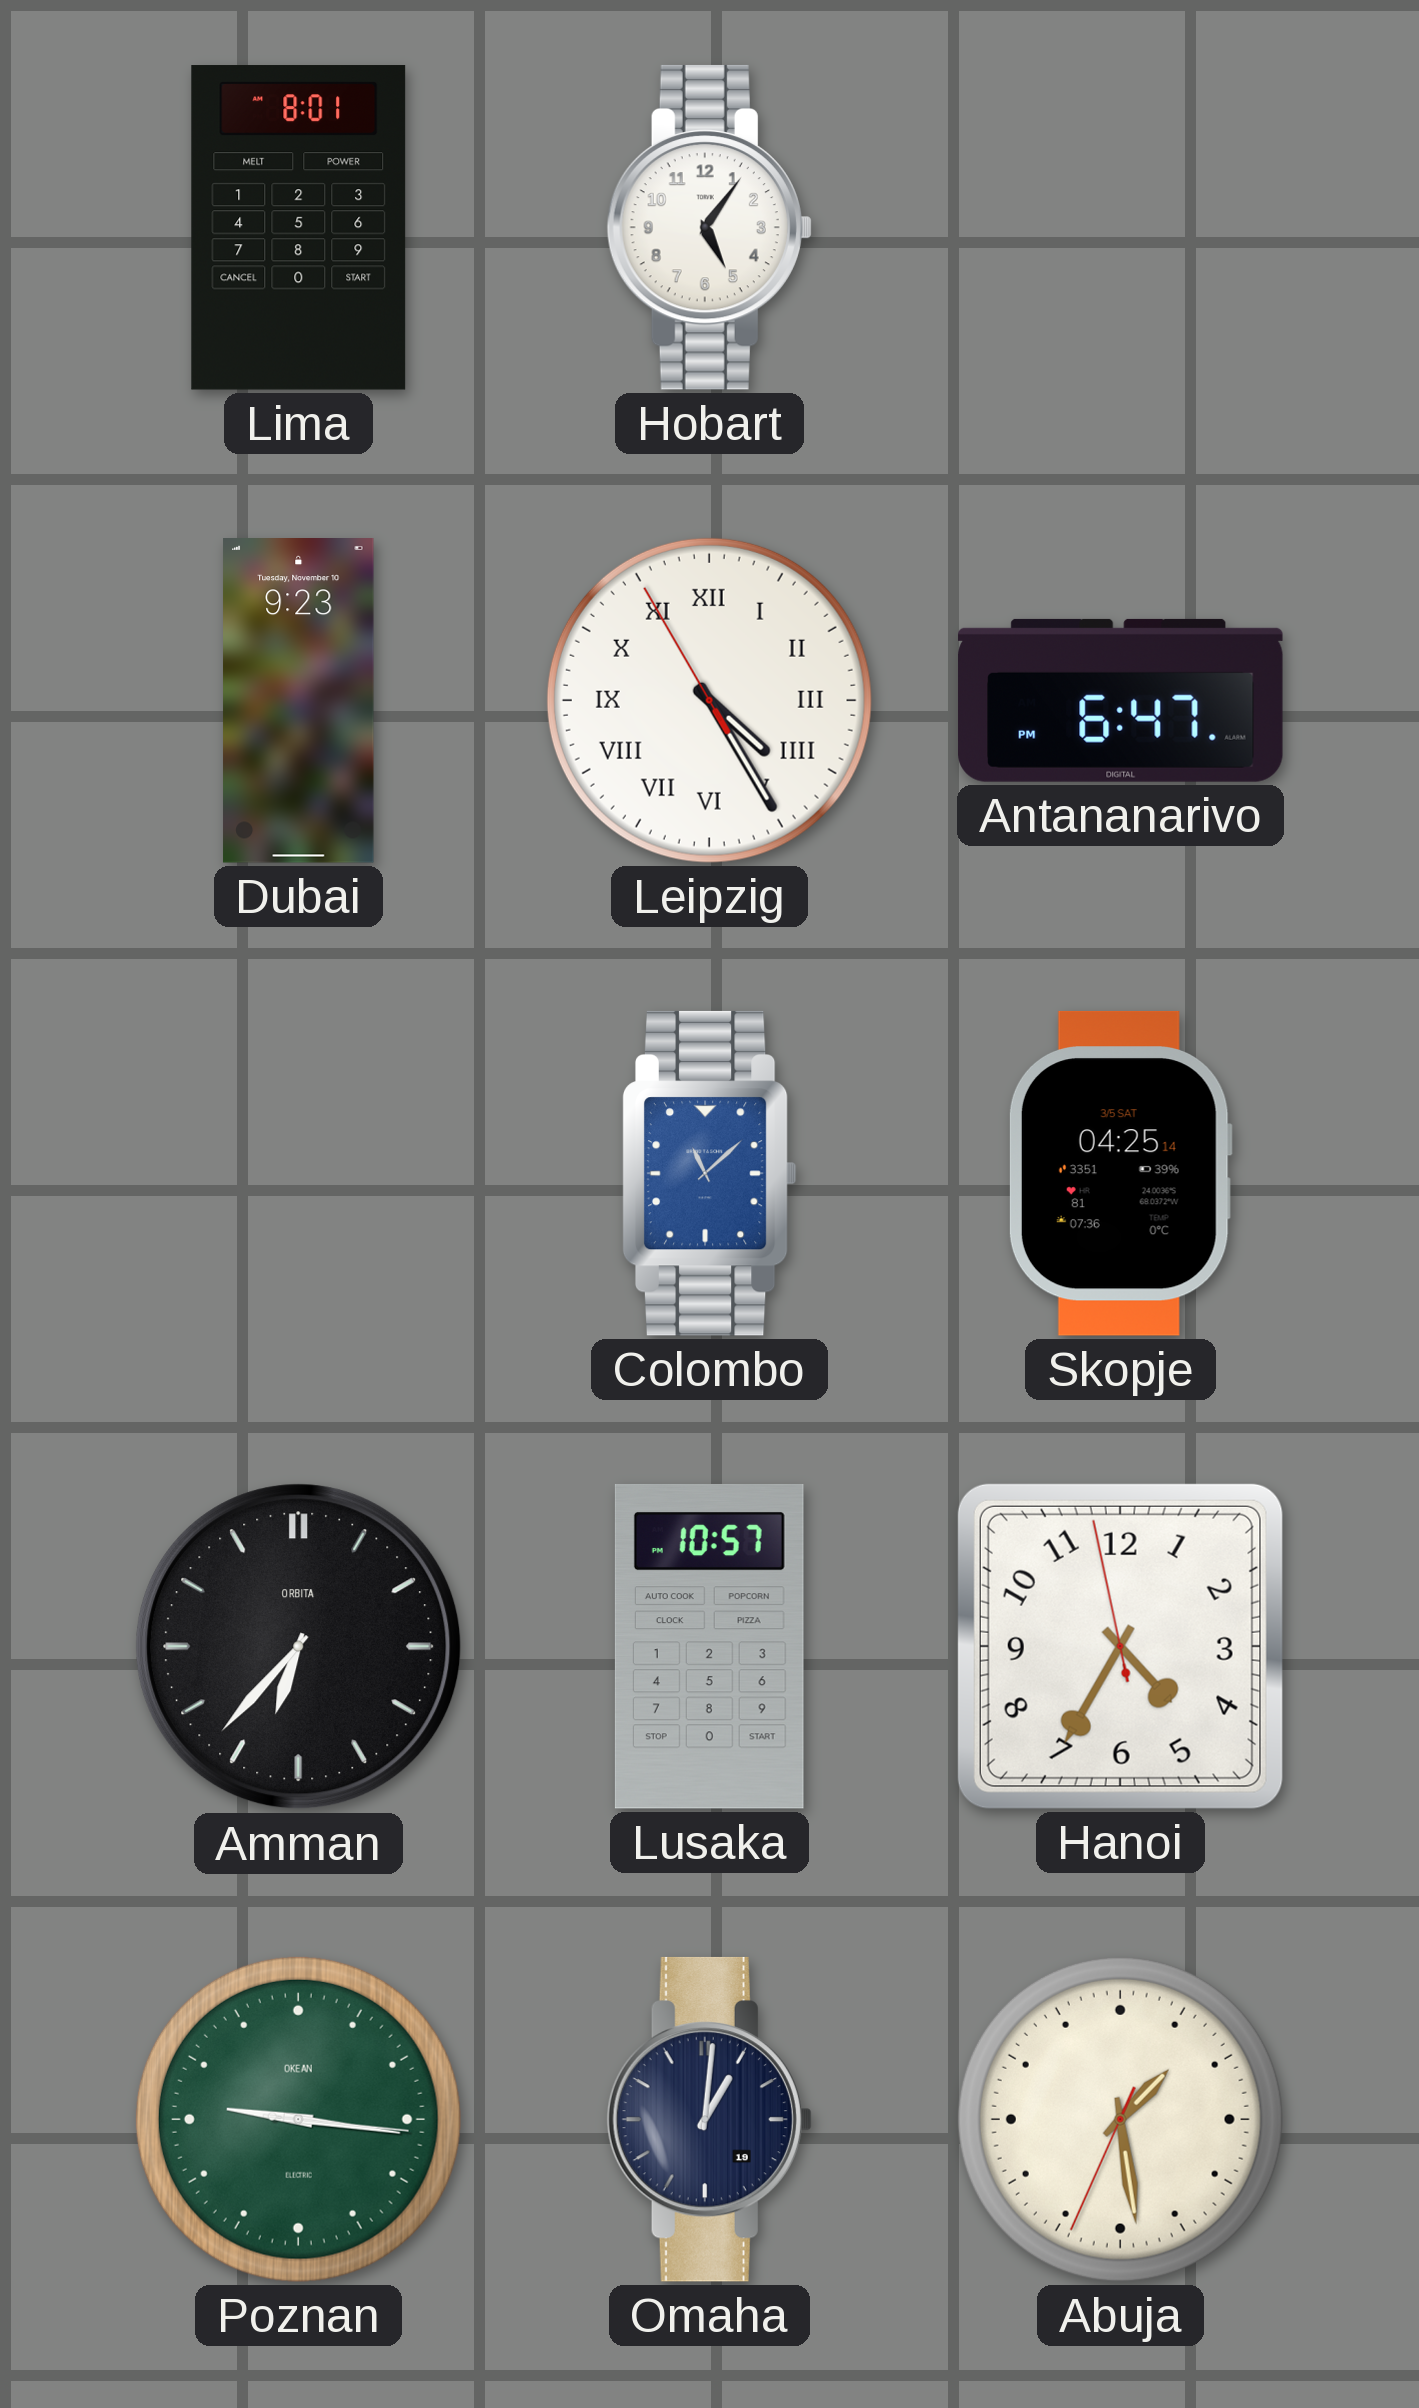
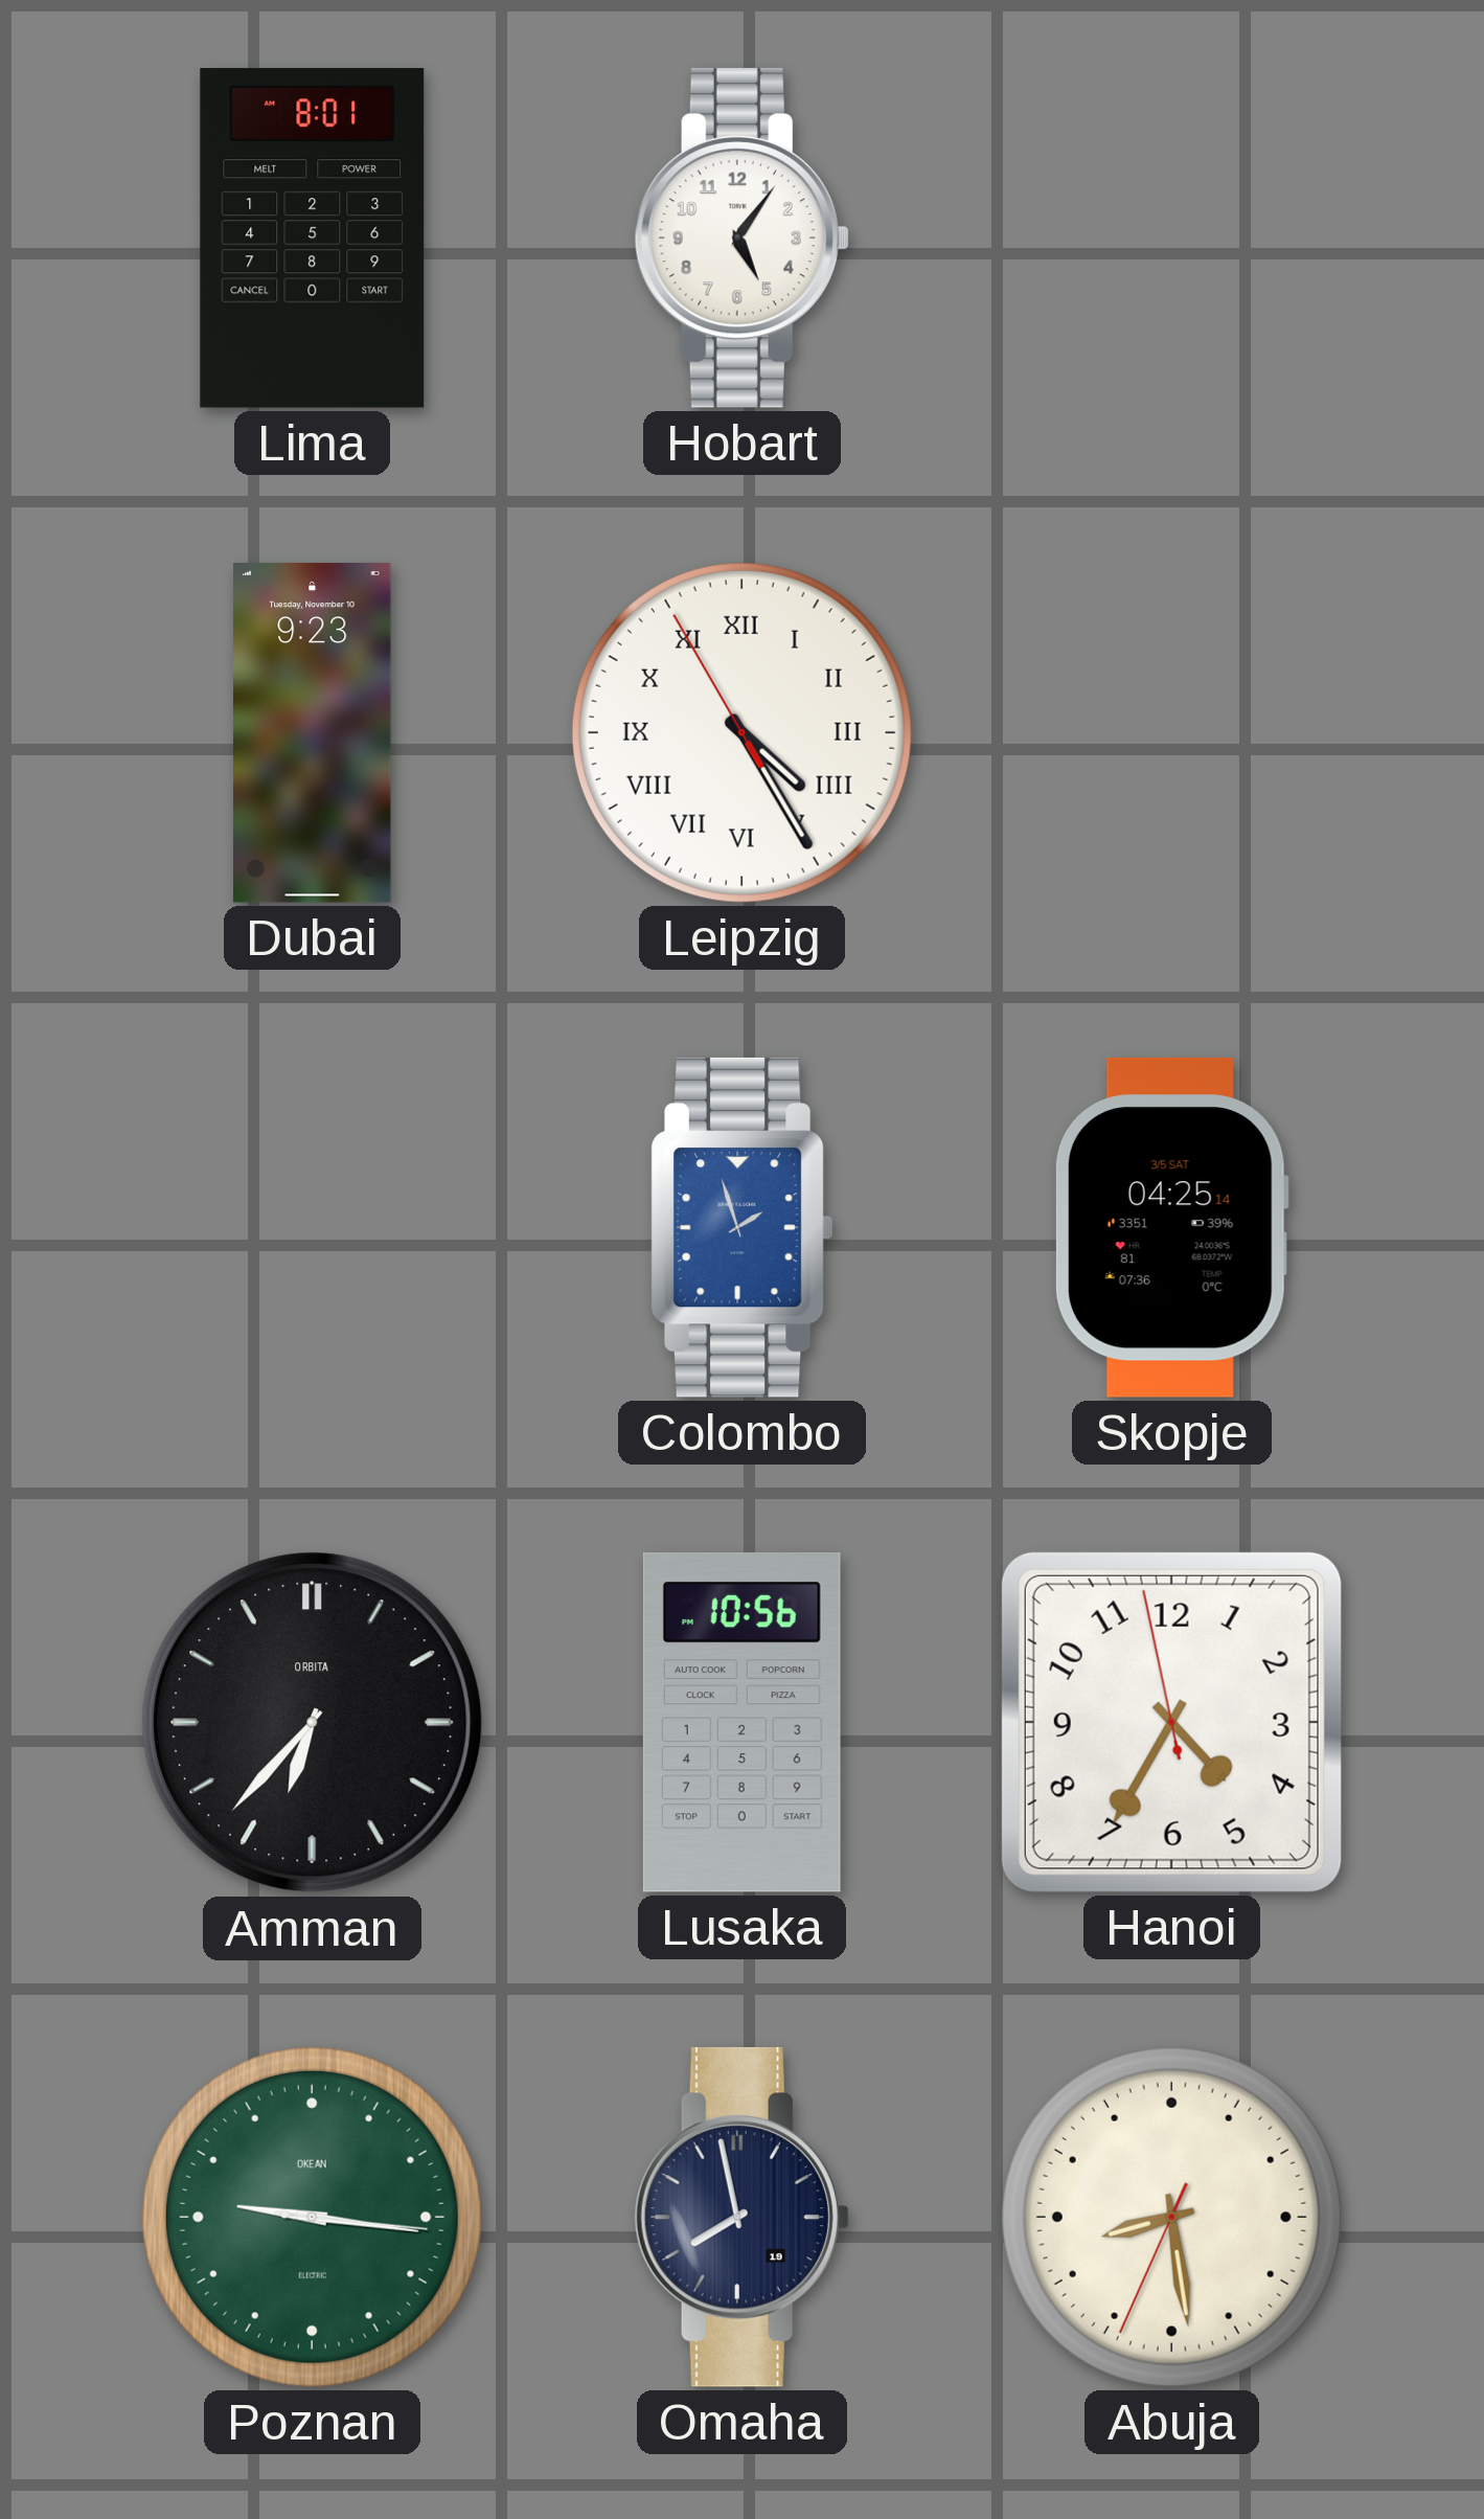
Antananarivo: 6:47 -> none (1121, 700)
Colombo: 11:08 -> 1:57 (741, 1227)
Lusaka: 10:57 -> 10:56 (741, 1722)
Omaha: 1:01 -> 7:58 (741, 2217)
Abuja: 1:28 -> 8:28 (1171, 2217)
